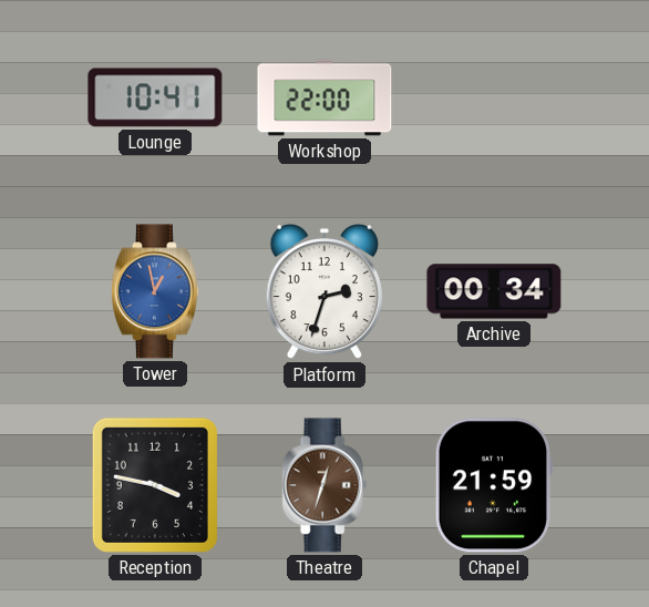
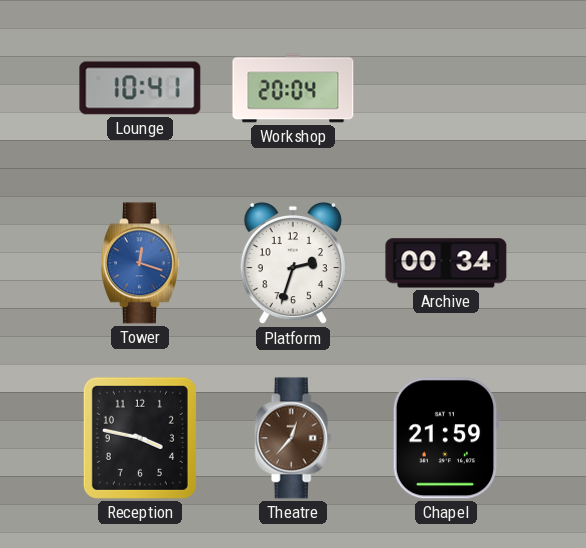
Workshop: 22:00 -> 20:04 (293, 88)
Tower: 12:58 -> 12:18 (140, 263)
Theatre: 12:33 -> 12:37 (293, 438)
